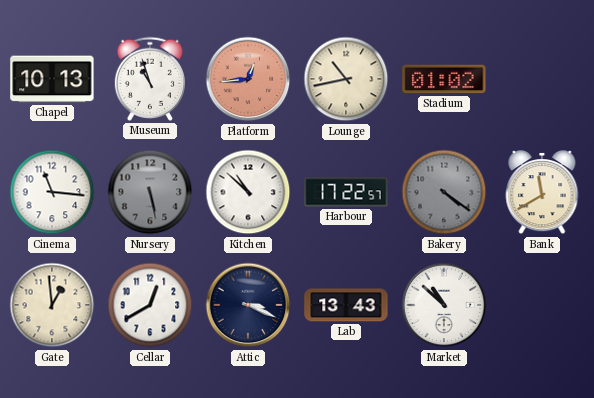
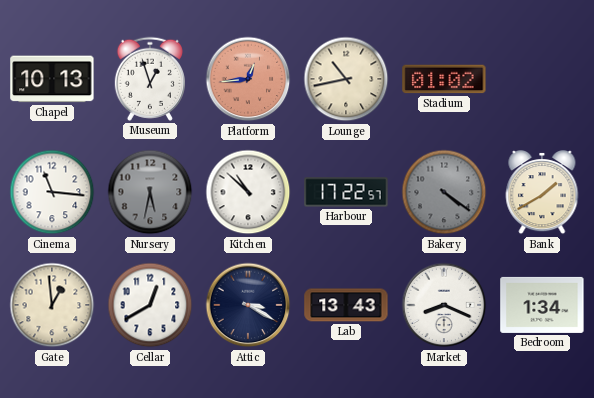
Museum: 10:57 -> 12:57 (150, 79)
Nursery: 5:28 -> 5:32 (150, 192)
Bank: 11:40 -> 1:40 (542, 193)
Attic: 3:19 -> 3:20 (248, 305)
Market: 10:52 -> 8:19 (444, 305)
Bedroom: none -> 1:34 (542, 305)
